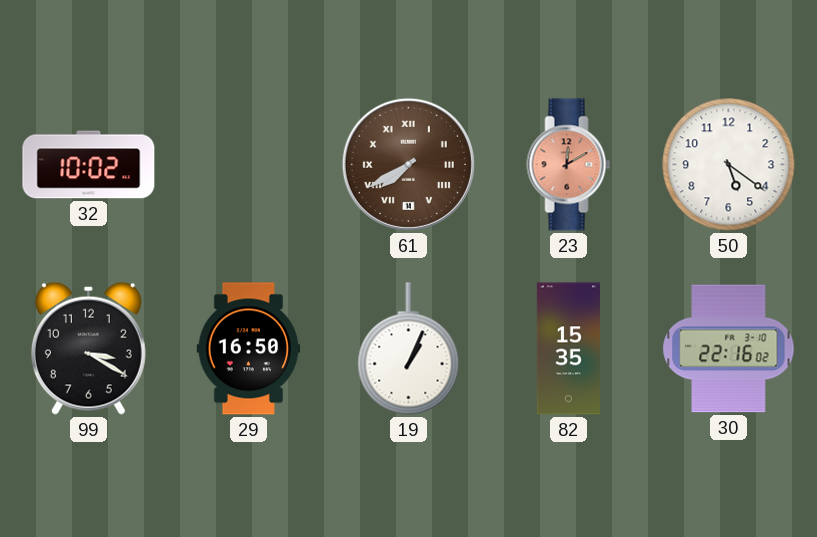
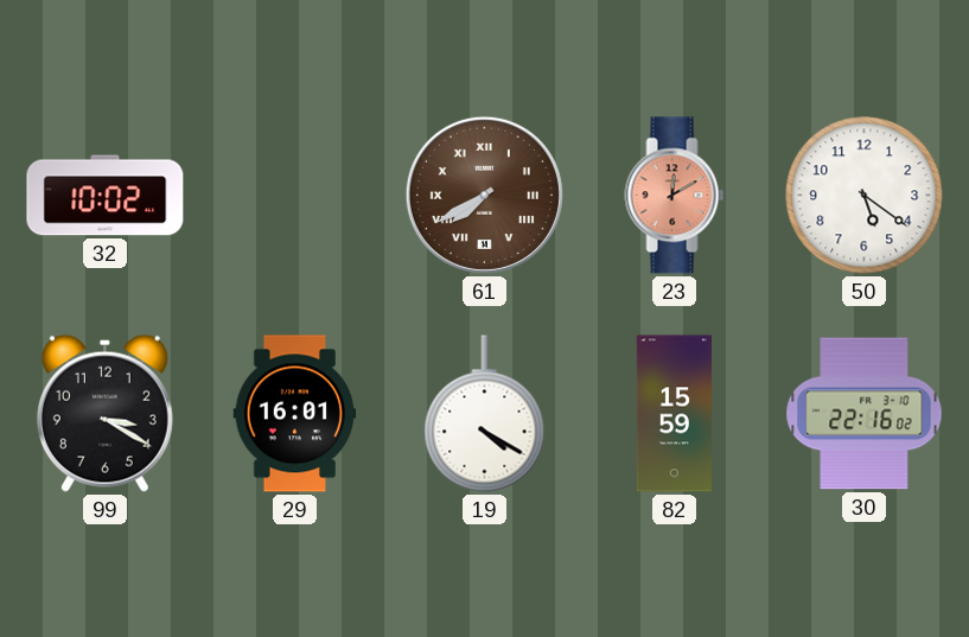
29: 16:50 -> 16:01 (295, 414)
19: 1:04 -> 4:20 (485, 414)
82: 15:35 -> 15:59 (674, 414)
